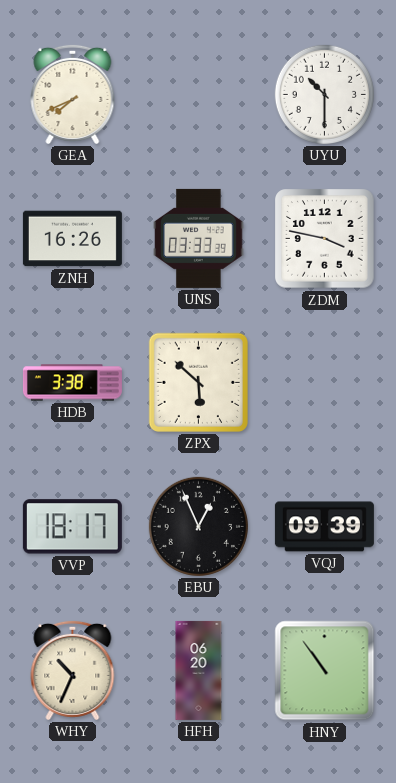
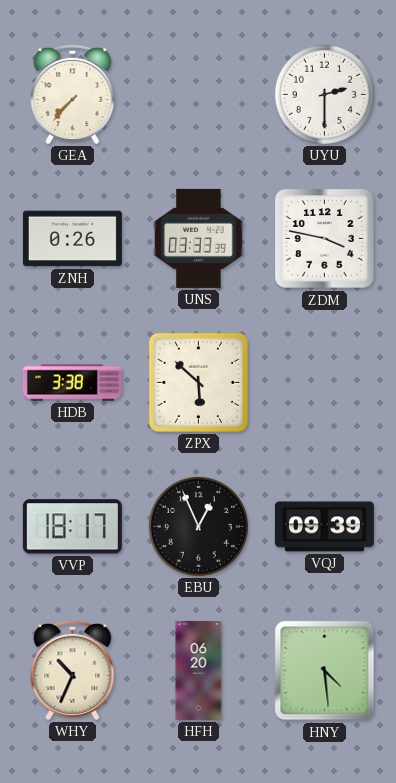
GEA: 7:41 -> 7:37 (73, 94)
UYU: 10:30 -> 2:30 (324, 94)
ZNH: 16:26 -> 0:26 (72, 239)
HNY: 10:54 -> 4:29 (325, 671)
